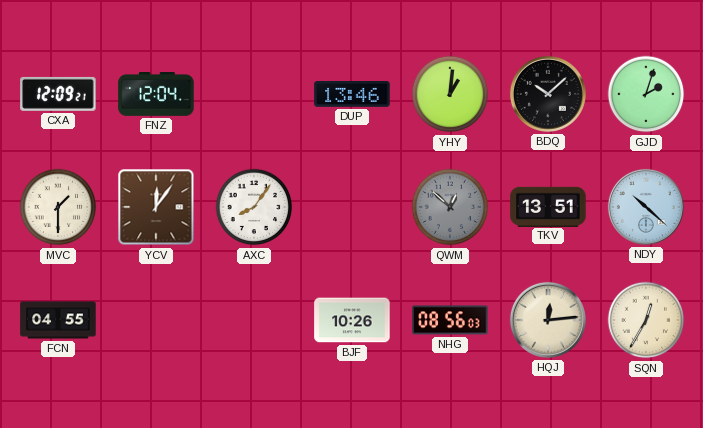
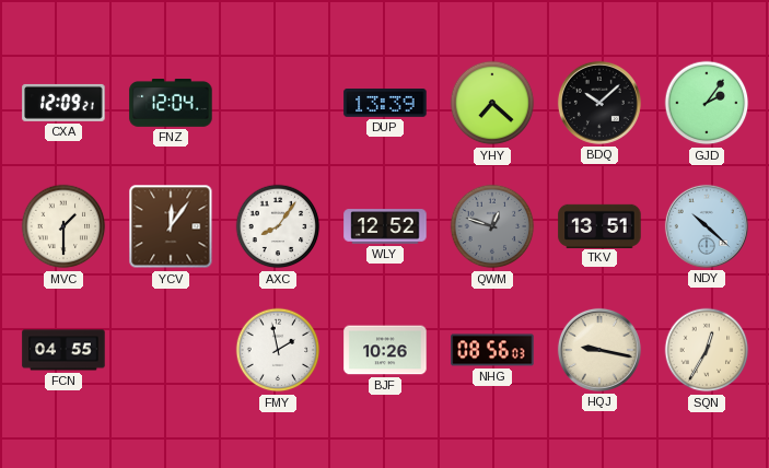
DUP: 13:46 -> 13:39 (385, 104)
YHY: 1:01 -> 7:22 (492, 103)
GJD: 2:03 -> 2:06 (707, 103)
WLY: none -> 12:52 (385, 226)
QWM: 12:52 -> 12:48 (492, 226)
FMY: none -> 1:58 (278, 350)
HQJ: 12:14 -> 9:17 (599, 350)
